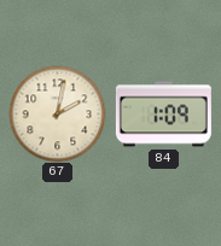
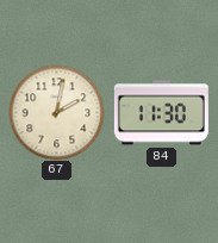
84: 1:09 -> 11:30 (161, 113)
